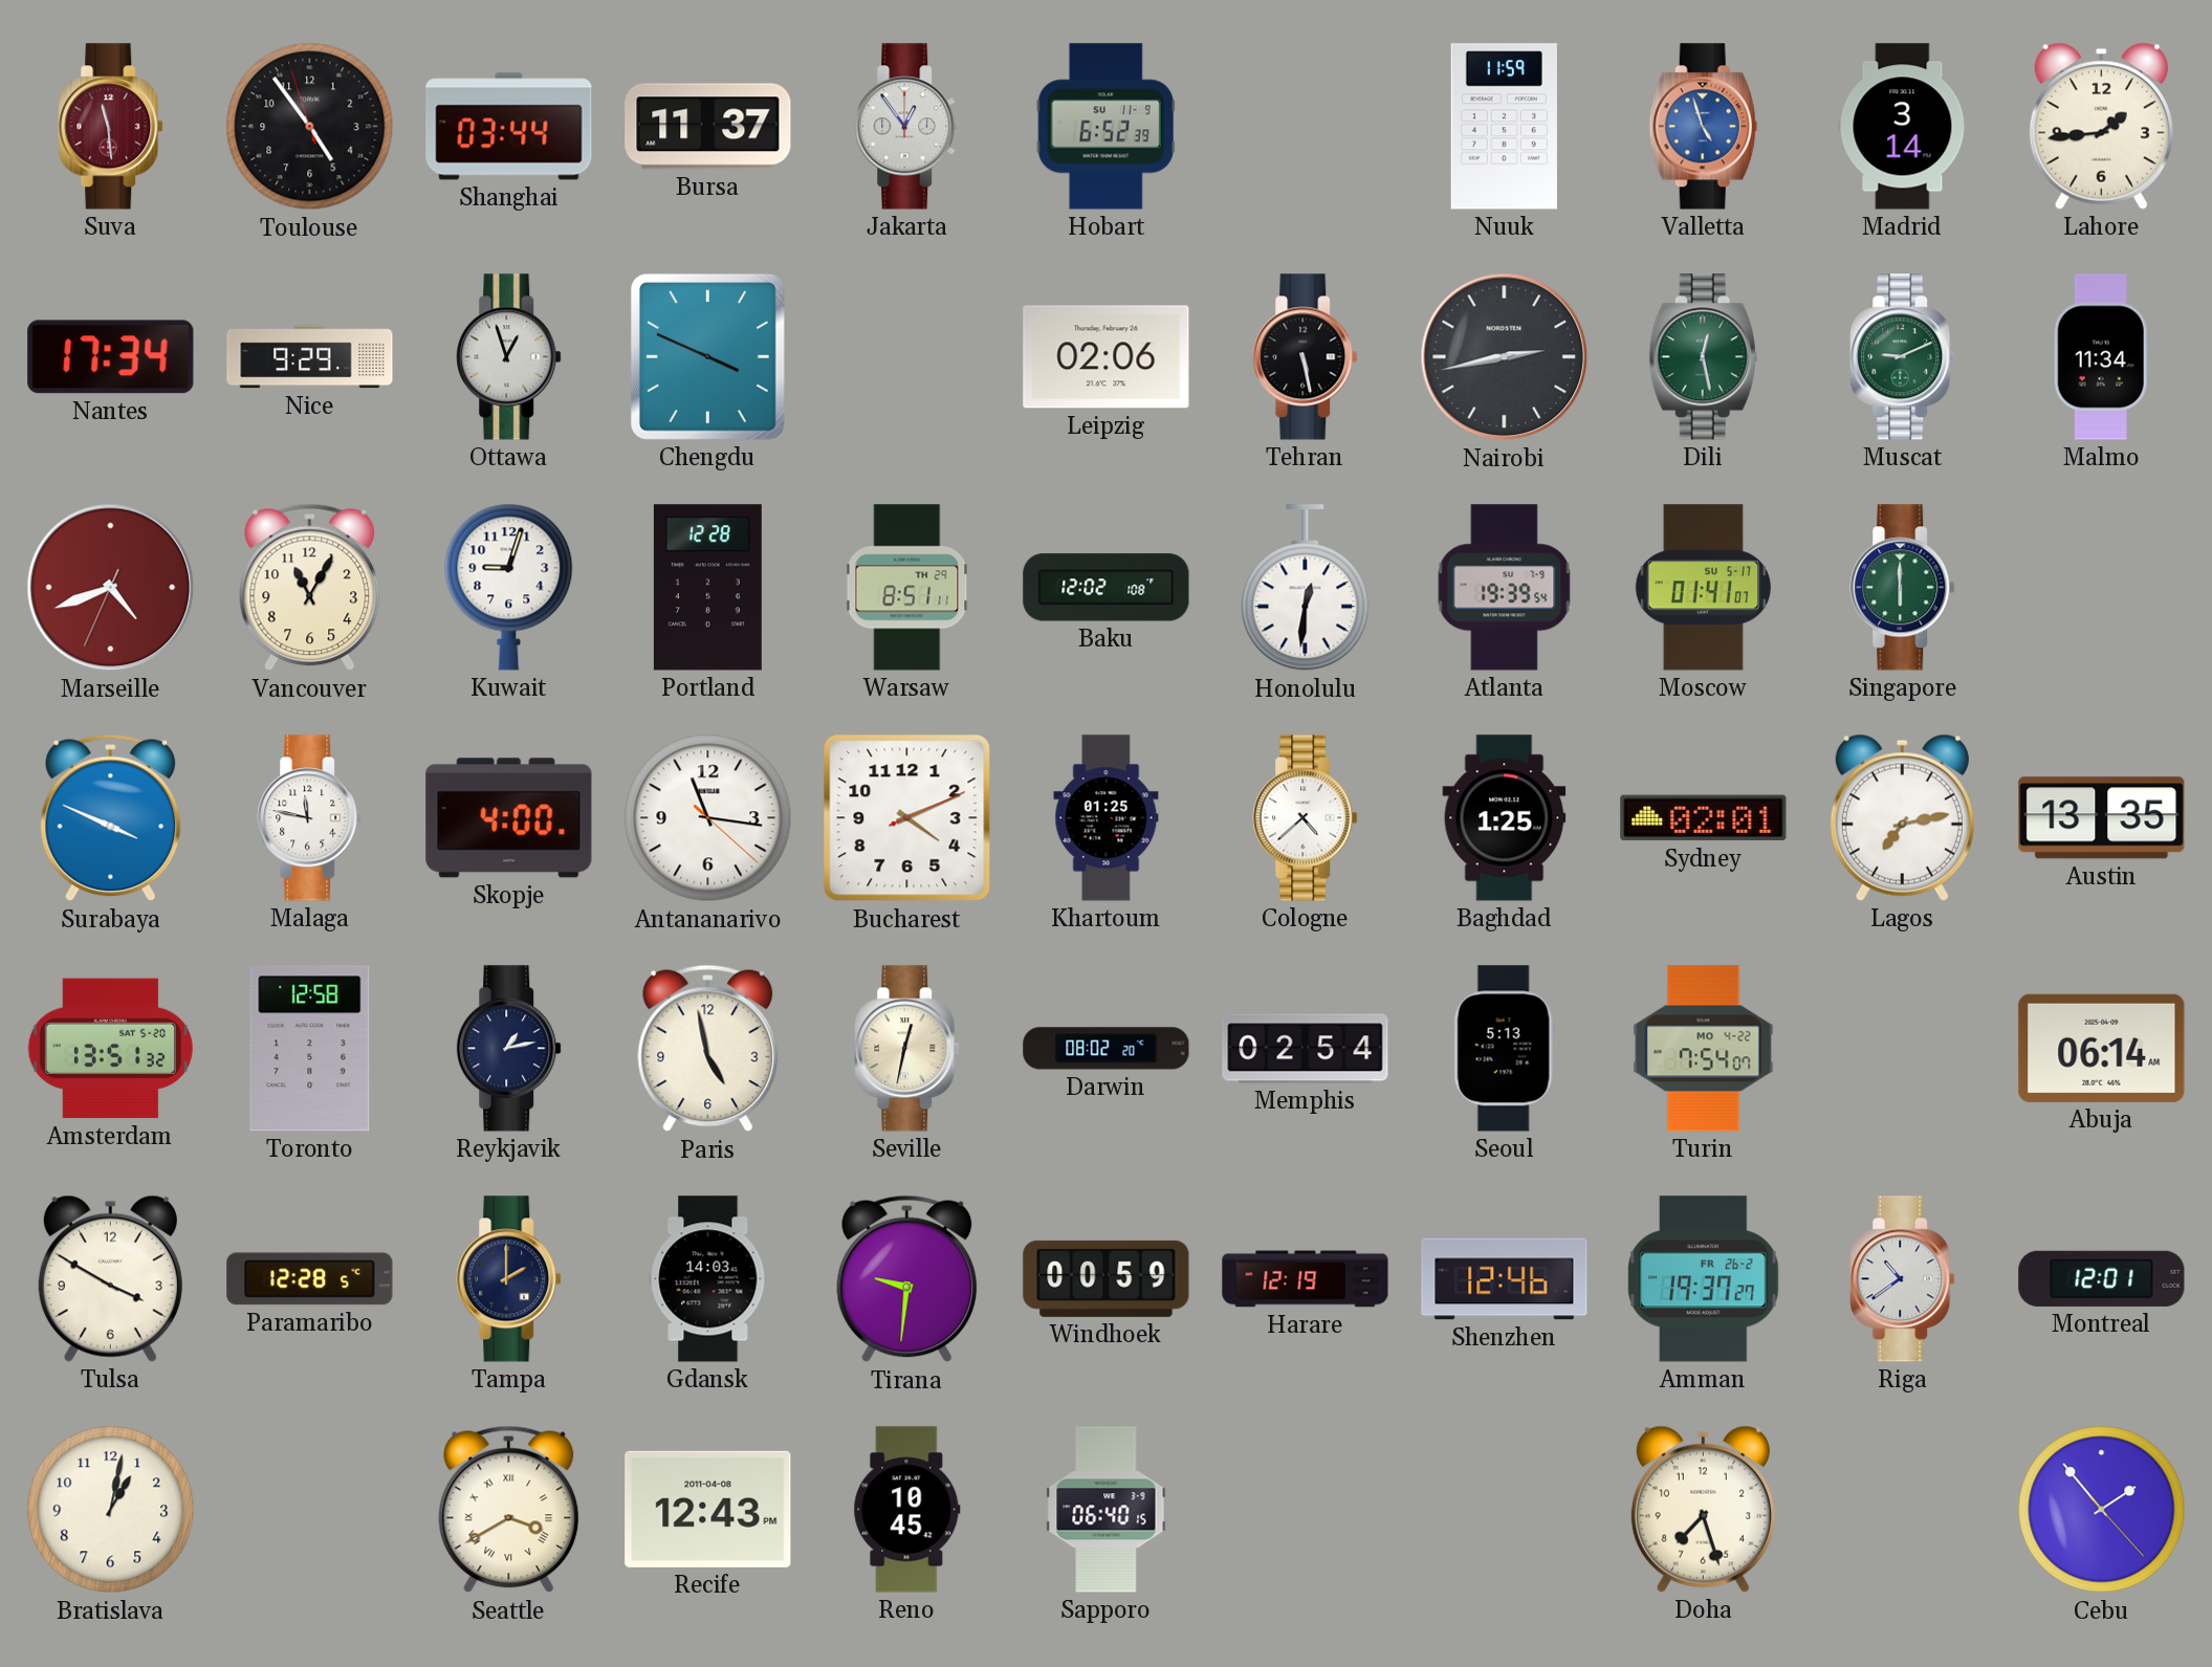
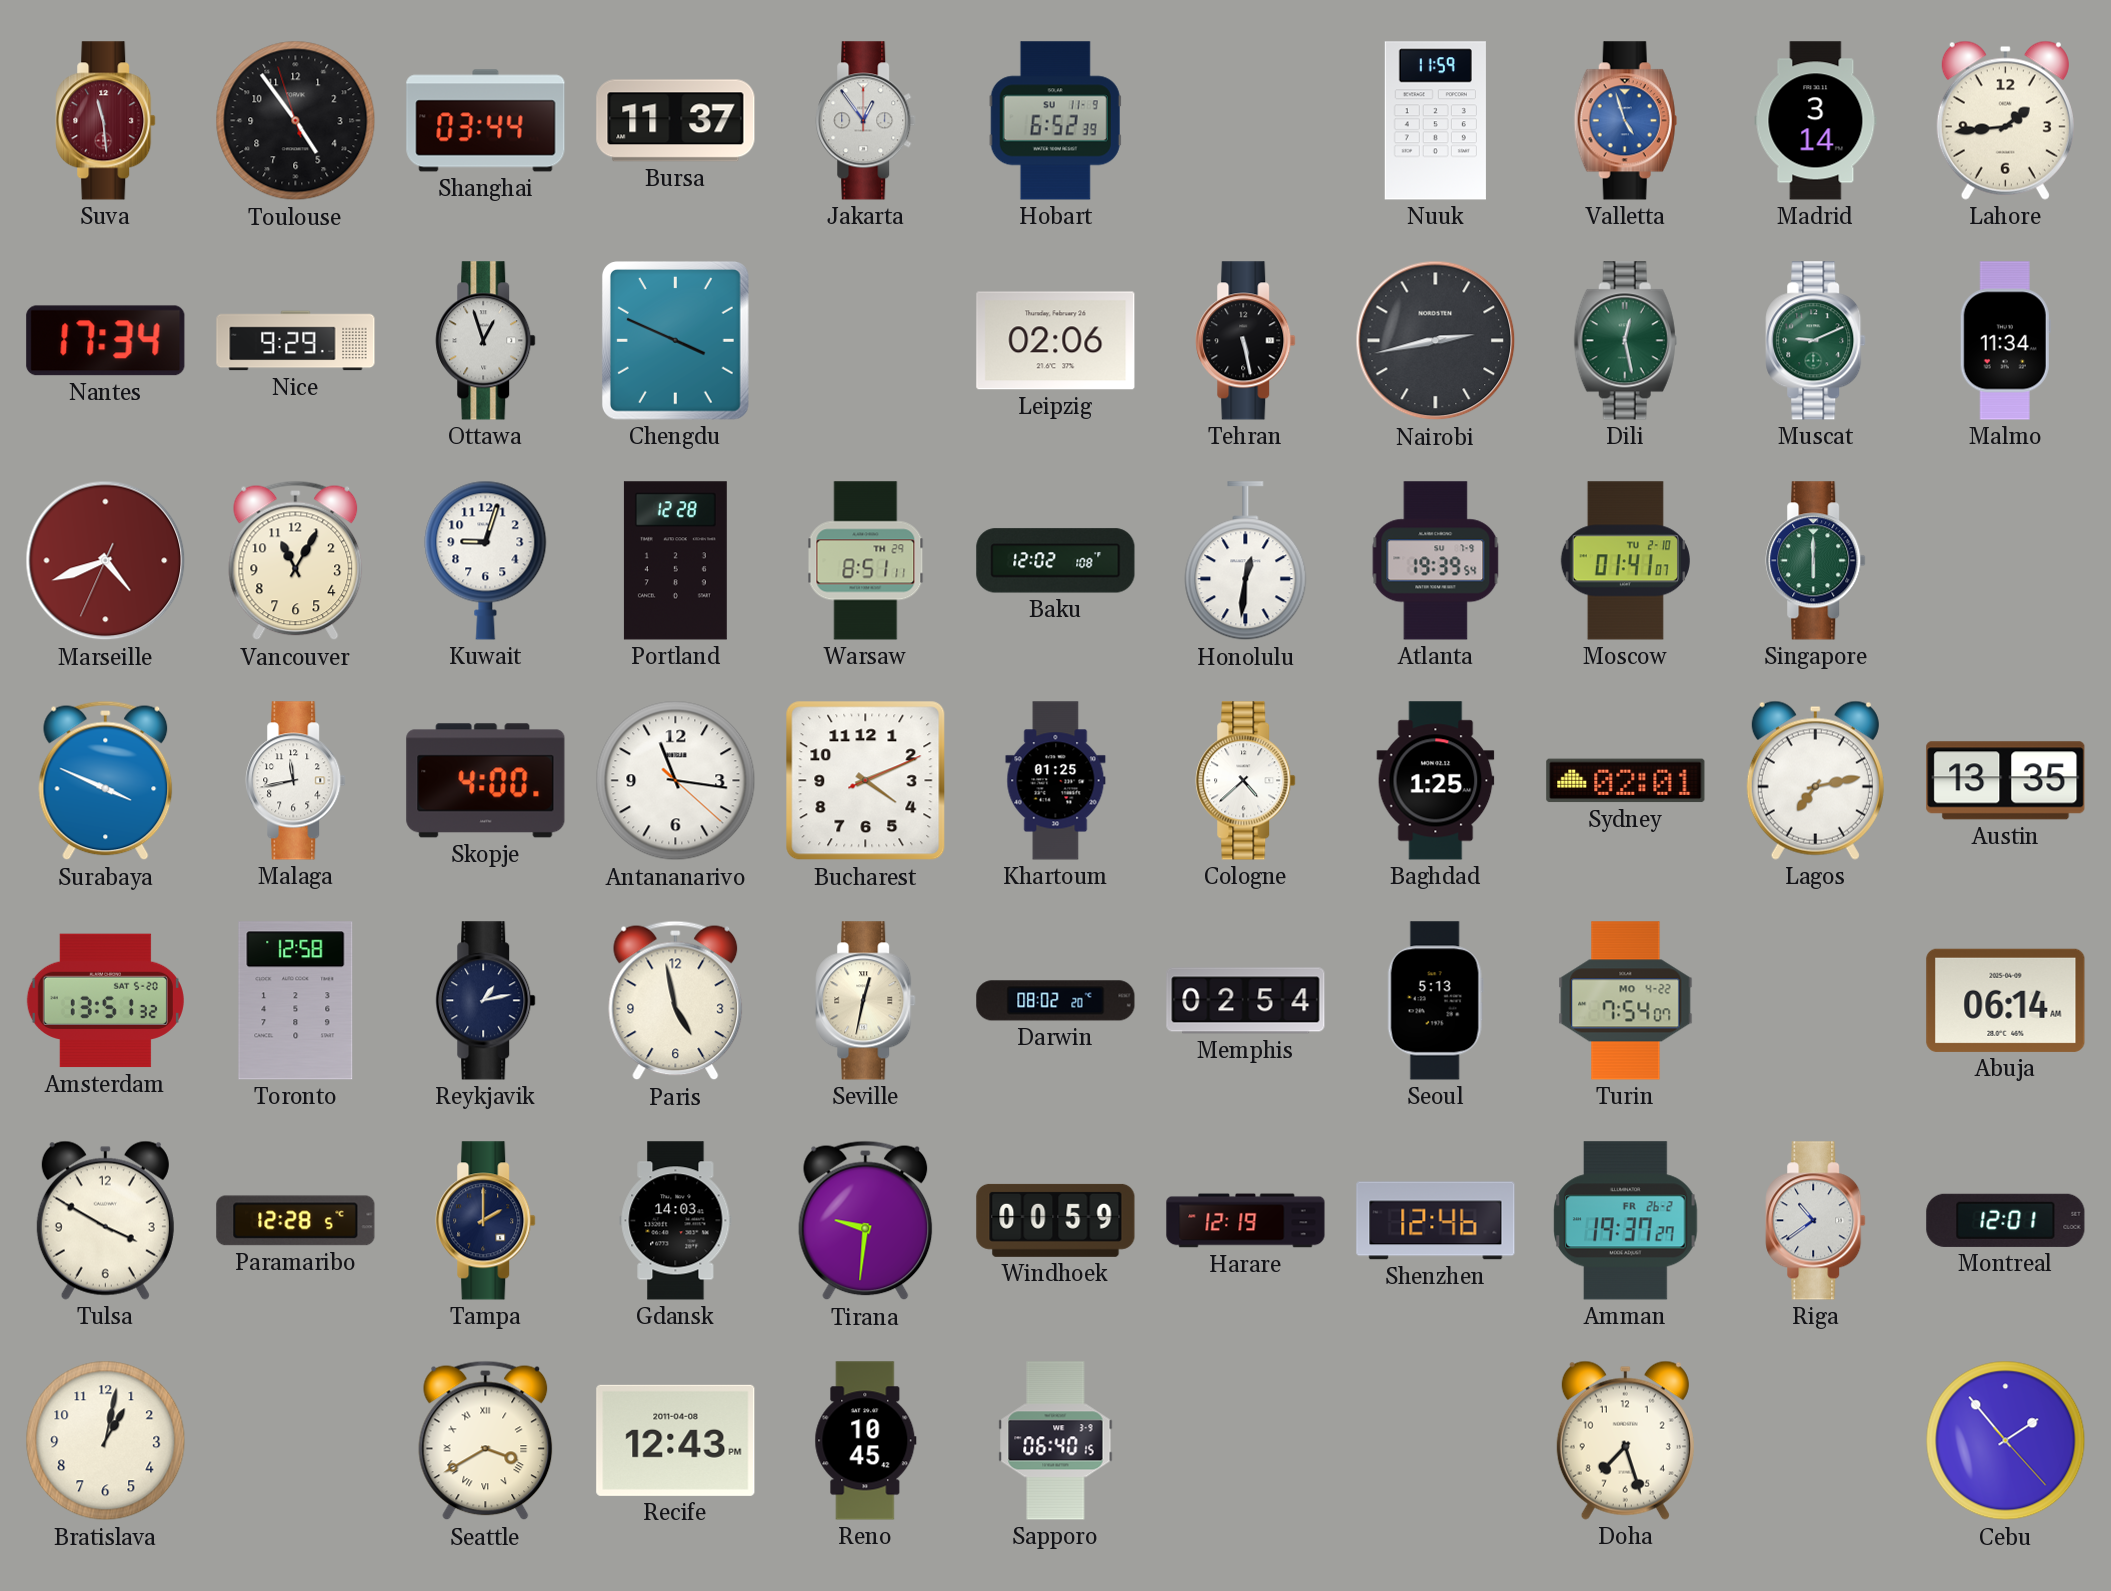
Moscow date: SU 5-17 -> TU 2-10 (1625, 561)
Malaga: 11:47 -> 11:43 (296, 781)
